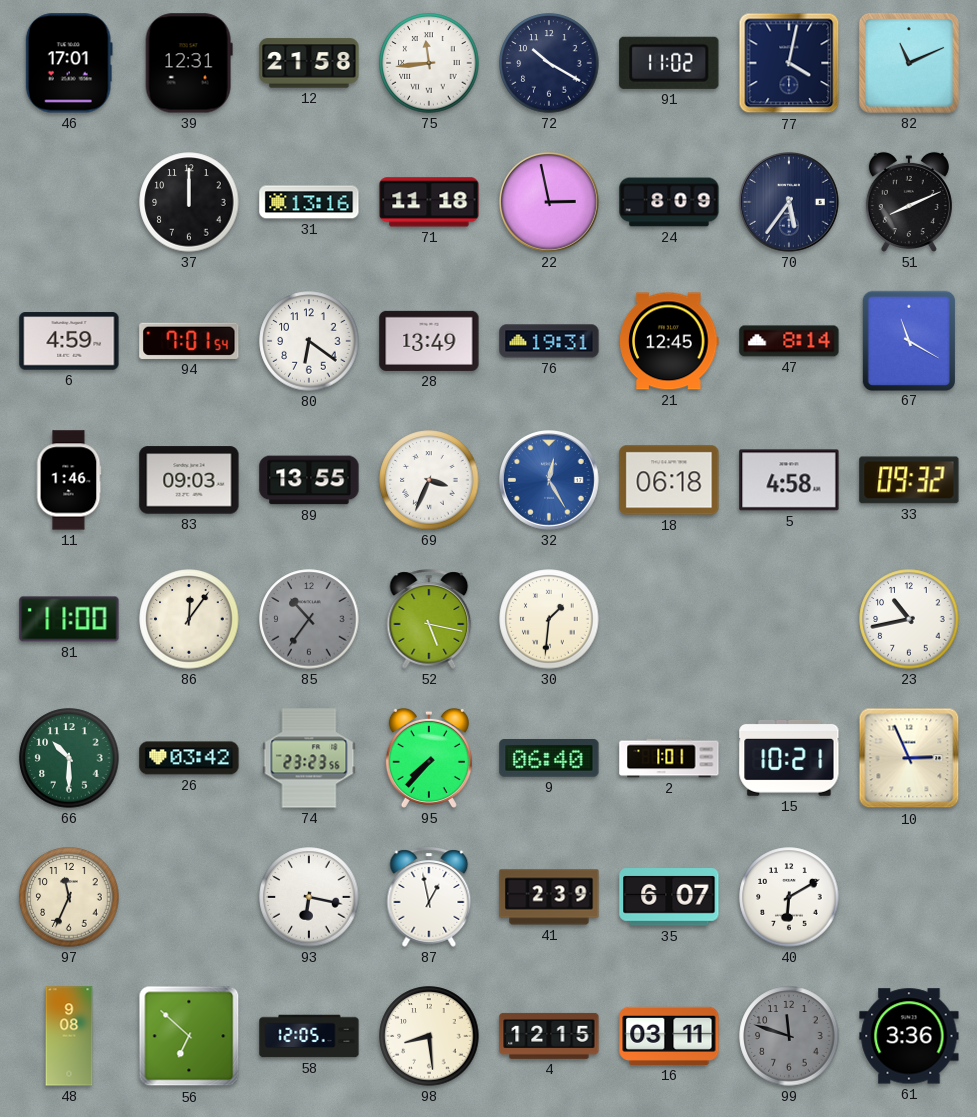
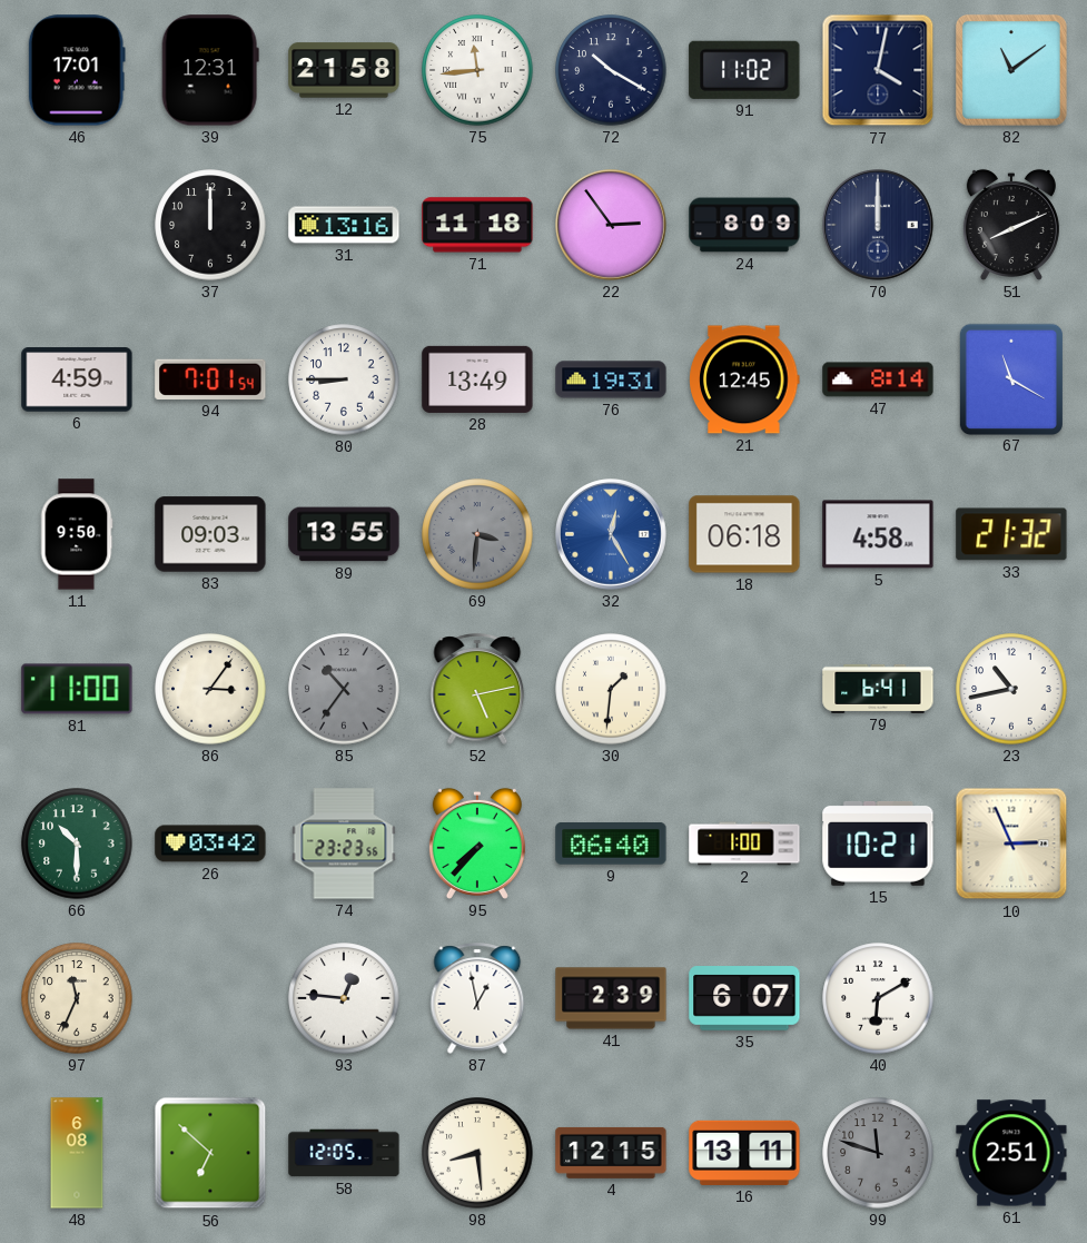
82: 11:11 -> 11:09 (1011, 70)
22: 2:58 -> 2:54 (612, 226)
70: 5:36 -> 12:00 (879, 226)
80: 6:21 -> 8:45 (344, 379)
11: 1:46 -> 9:50 (77, 534)
69: 3:34 -> 3:31 (477, 534)
69 dial: white -> grey (477, 534)
33: 09:32 -> 21:32 (1011, 534)
86: 12:06 -> 3:06 (210, 689)
52: 5:17 -> 5:13 (477, 689)
79: none -> 6:41 (878, 689)
2: 1:01 -> 1:00 (744, 844)
93: 6:17 -> 12:46 (344, 998)
48: 9:08 -> 6:08 (77, 1153)
16: 03:11 -> 13:11 (744, 1153)
61: 3:36 -> 2:51 (1011, 1153)
